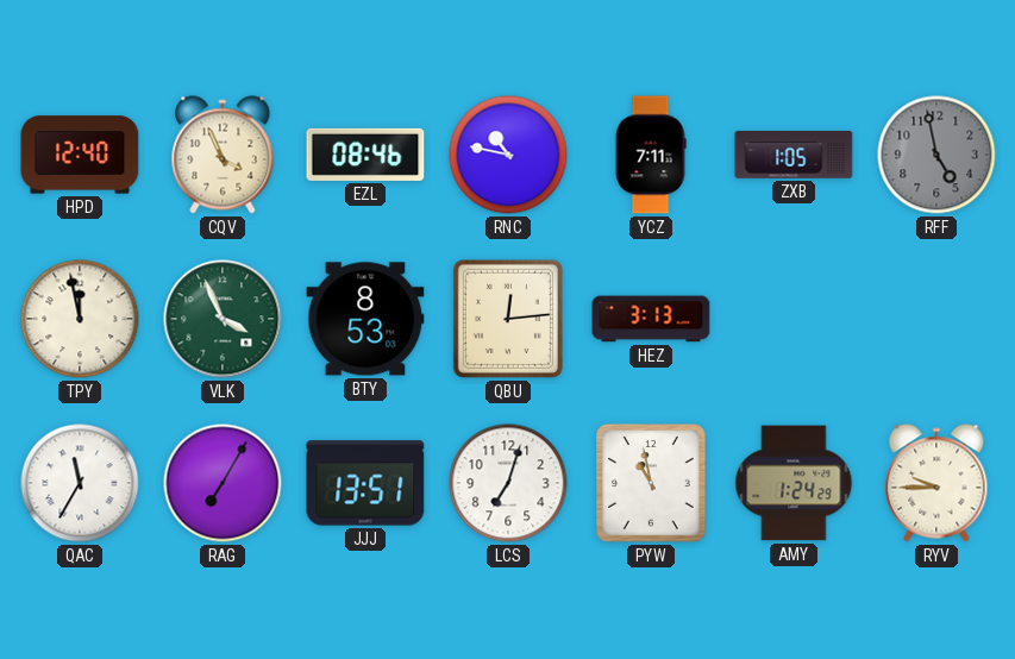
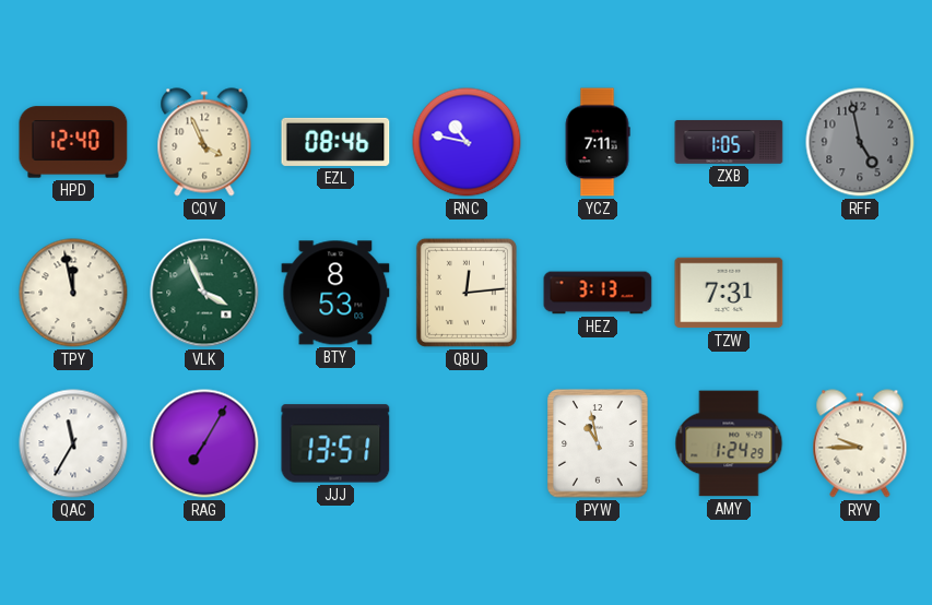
TZW: none -> 7:31 (729, 293)
LCS: 7:03 -> none (508, 483)
